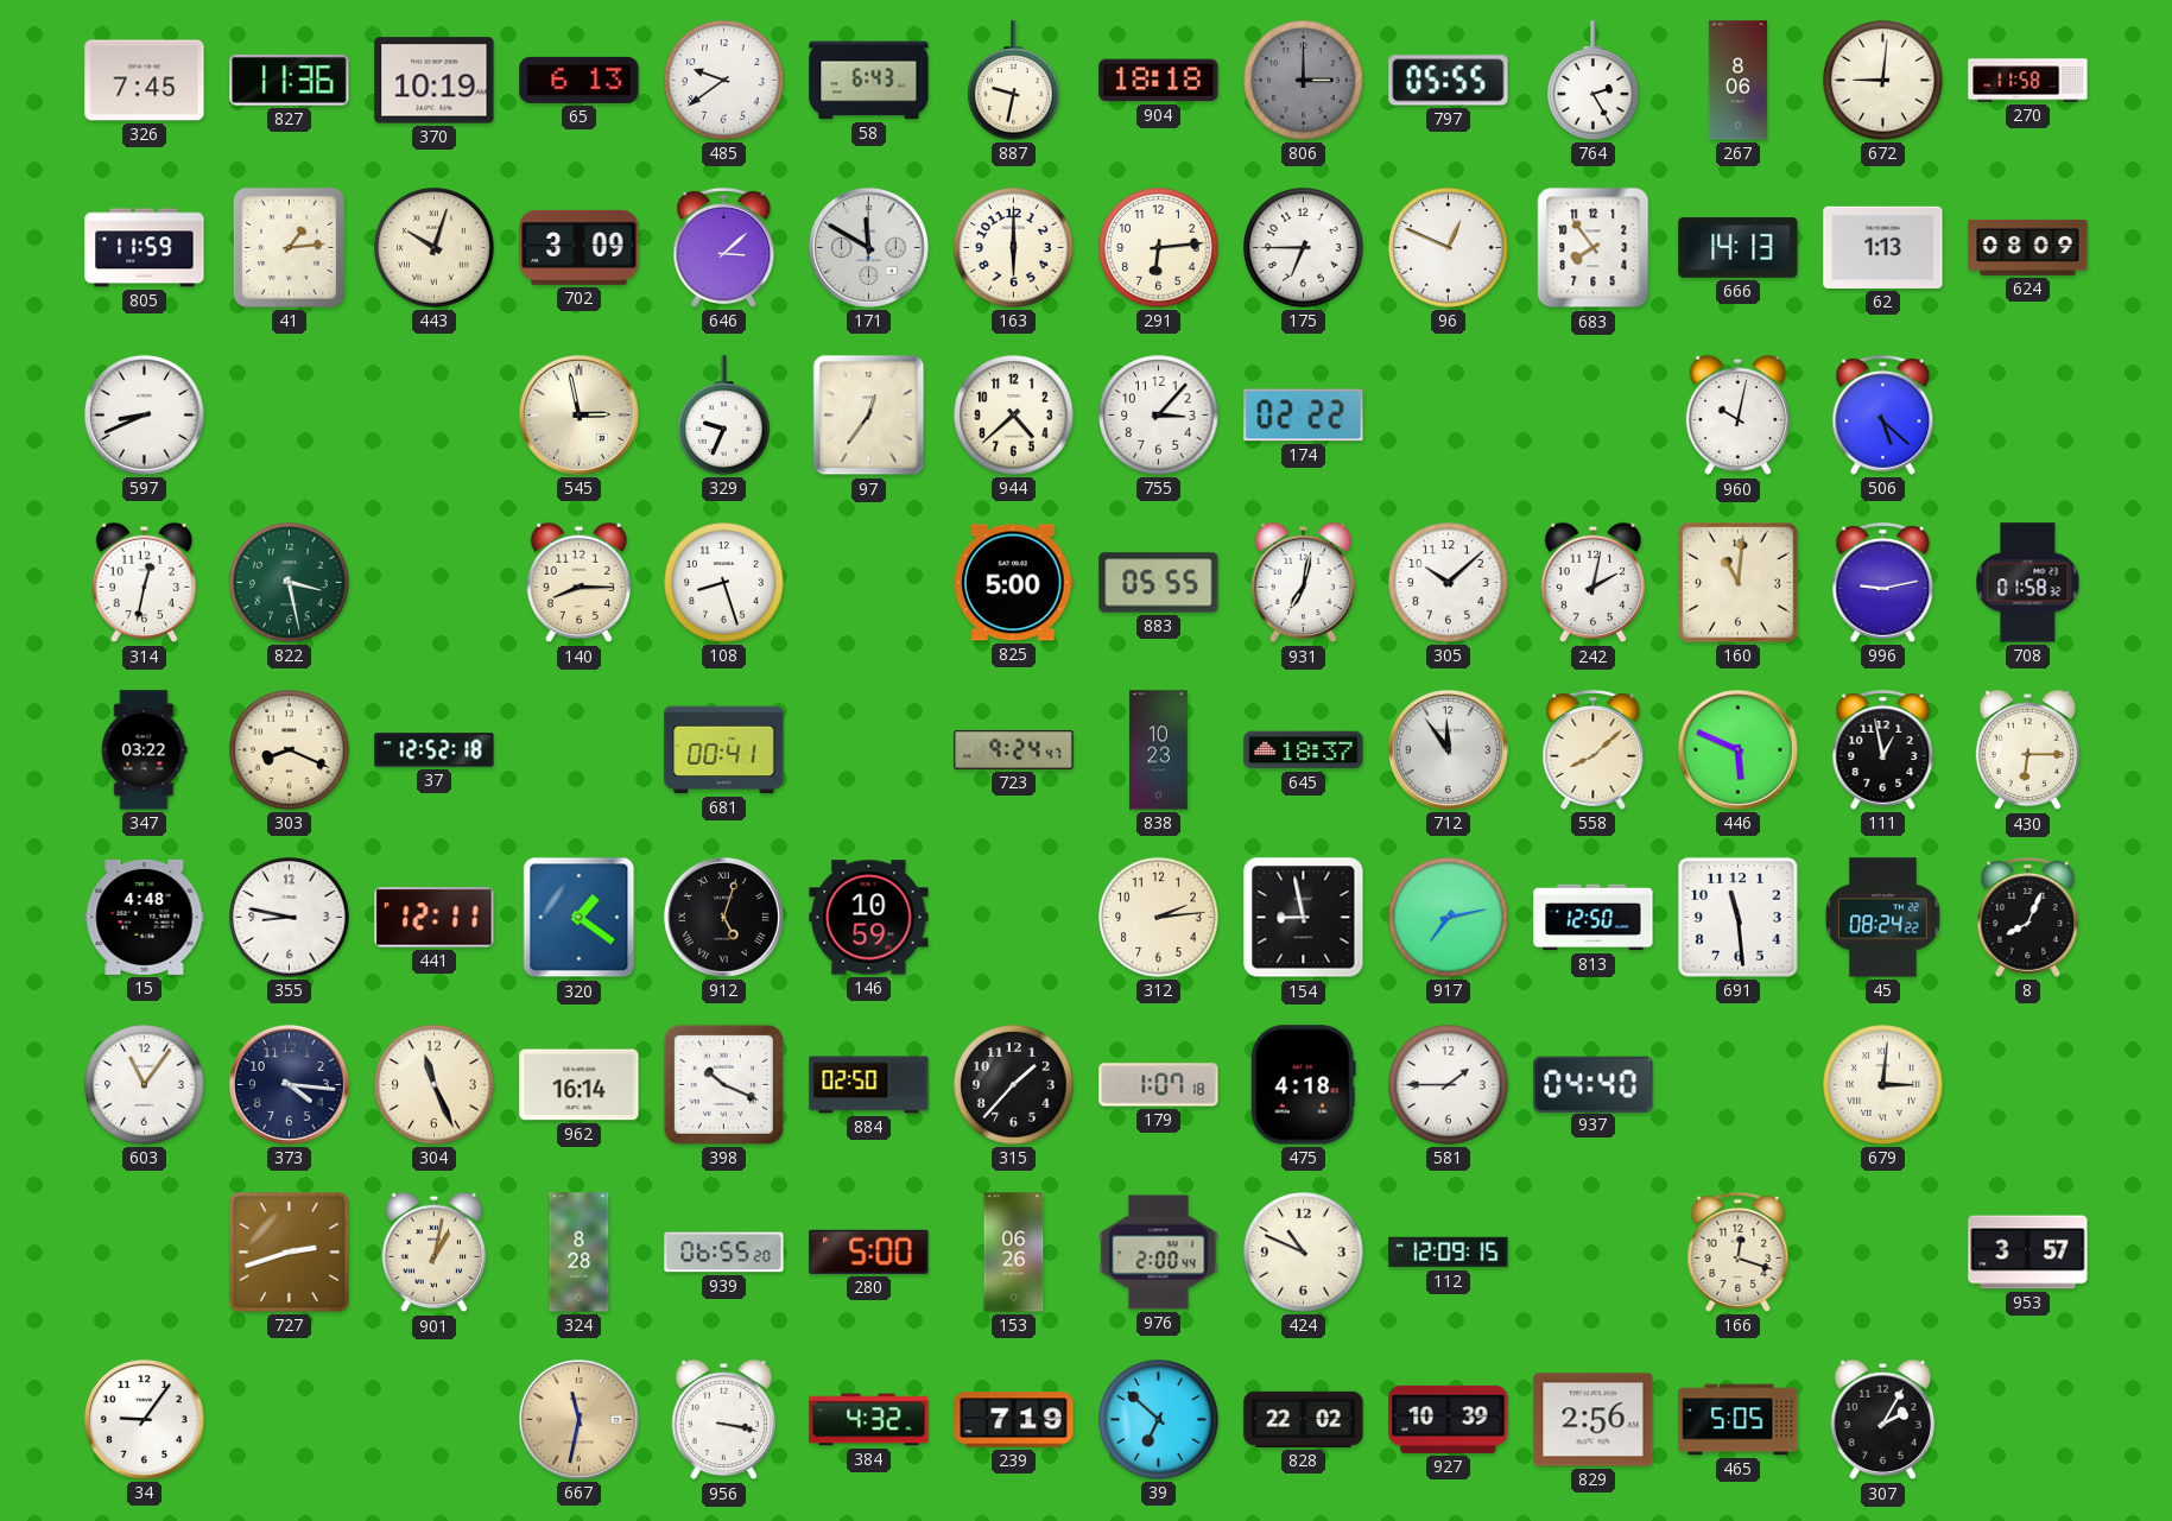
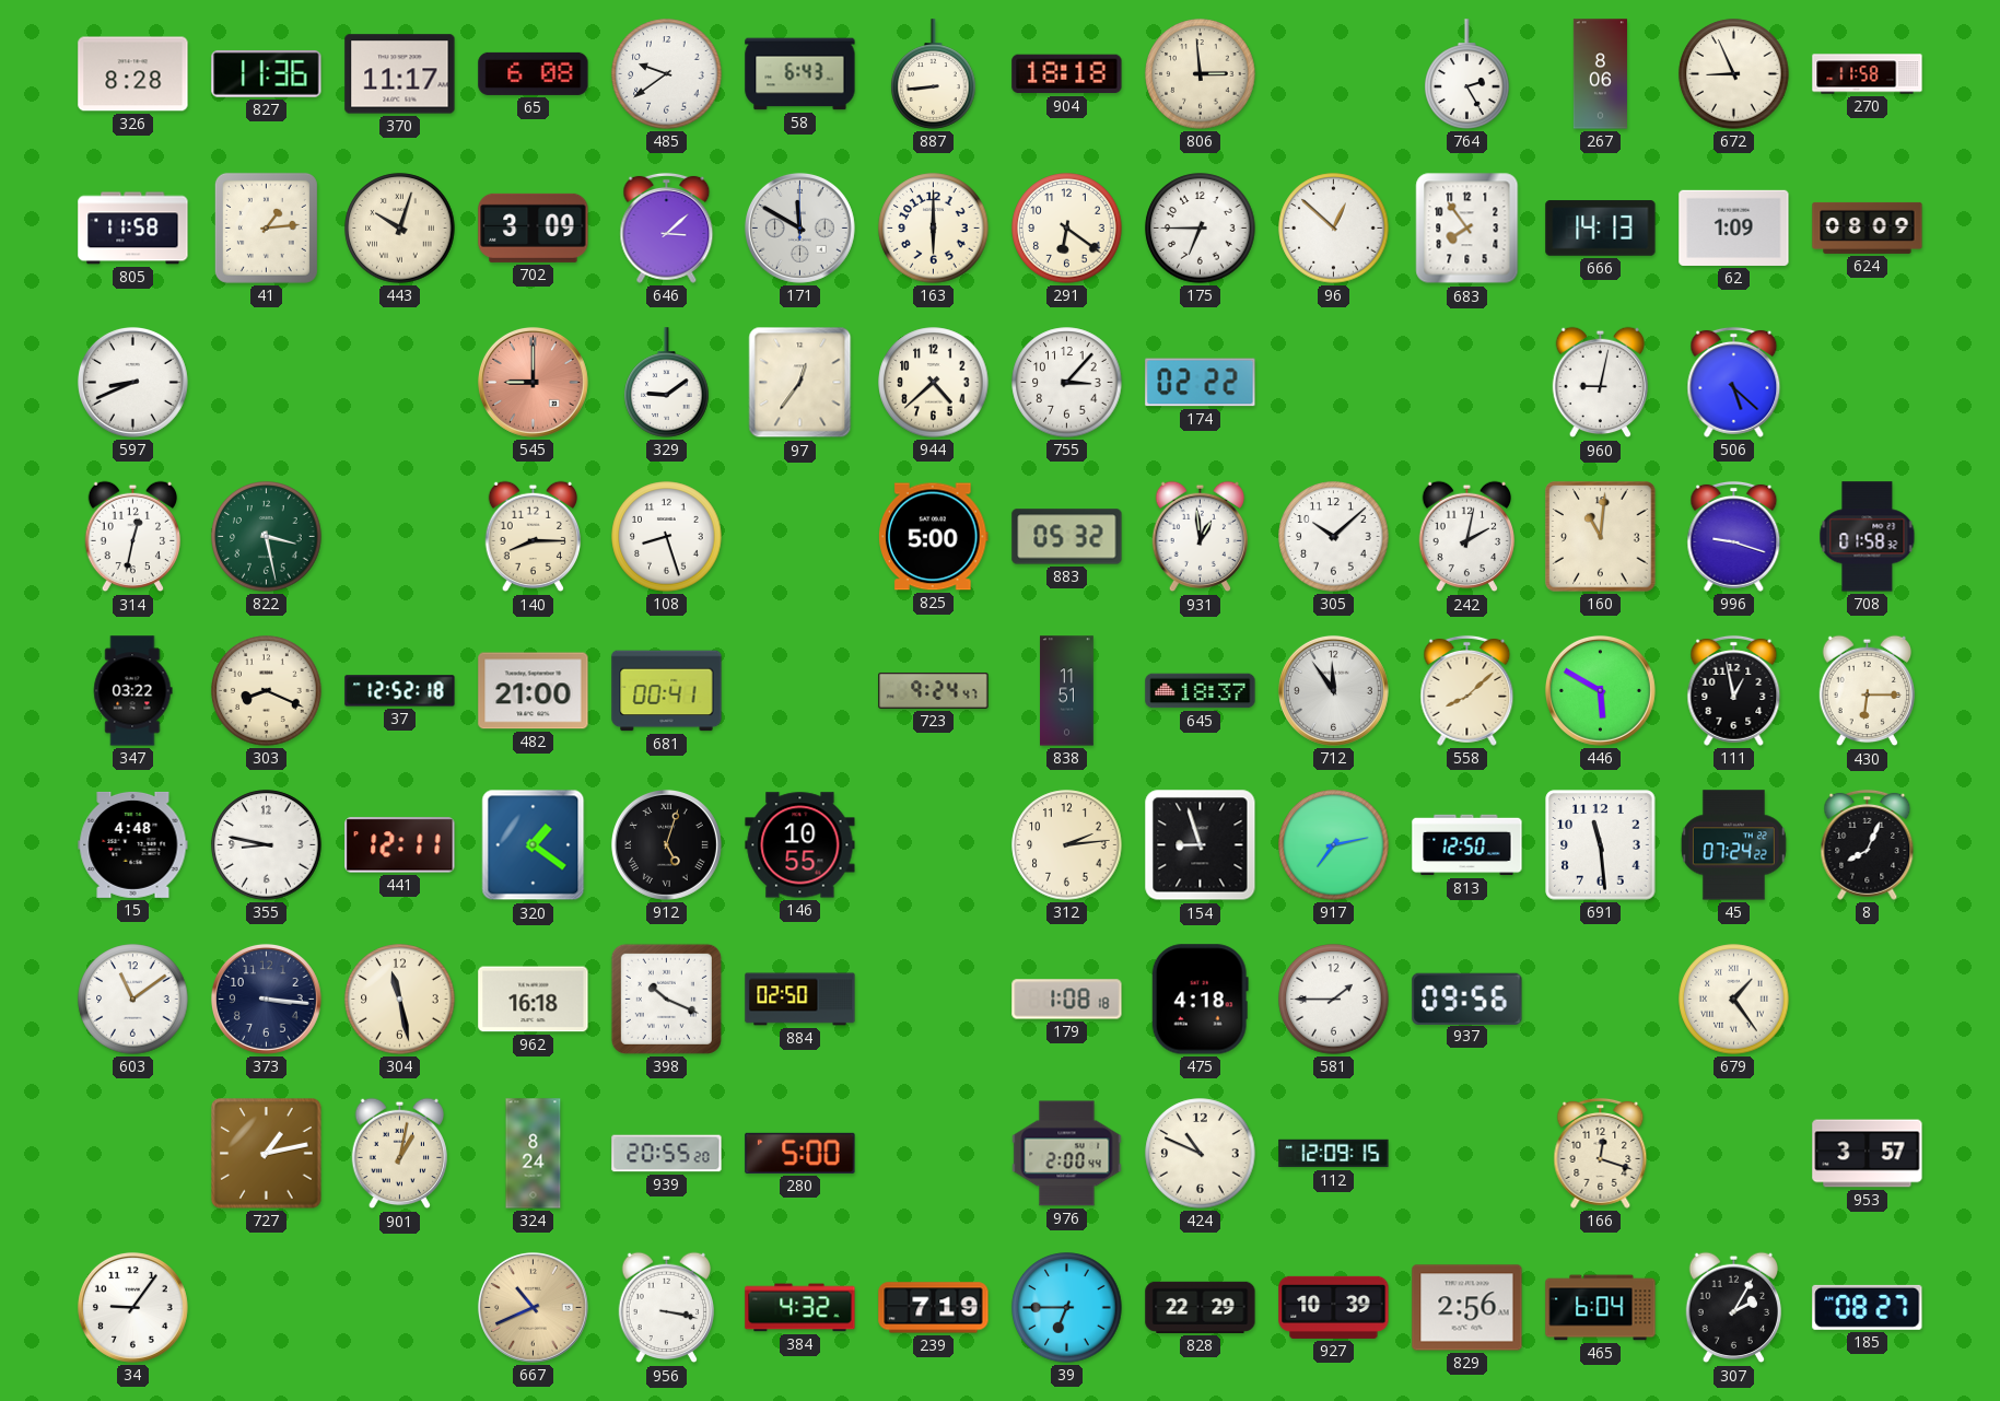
326: 7:45 -> 8:28 (133, 74)
370: 10:19 -> 11:17 (400, 74)
65: 6:13 -> 6:08 (534, 73)
887: 9:32 -> 8:44 (934, 74)
806: 3:00 -> 2:59 (1201, 74)
806 dial: grey -> cream (1201, 74)
797: 05:55 -> none (1449, 81)
672: 9:01 -> 8:56 (1734, 74)
805: 11:59 -> 11:58 (133, 229)
291: 6:14 -> 6:21 (1067, 229)
96: 12:49 -> 12:52 (1334, 229)
62: 1:13 -> 1:09 (1734, 227)
545: 2:58 -> 9:00 (533, 382)
545 dial: cream -> salmon (533, 382)
329: 9:34 -> 9:09 (667, 383)
960: 10:02 -> 9:02 (1600, 383)
883: 05:55 -> 05:32 (1067, 537)
931: 7:02 -> 12:59 (1200, 537)
996: 9:13 -> 9:18 (1734, 536)
482: none -> 21:00 (534, 691)
838: 10:23 -> 11:51 (1067, 691)
446: 5:49 -> 5:50 (1600, 690)
146: 10:59 -> 10:55 (800, 845)
154: 8:58 -> 8:57 (1201, 845)
45: 08:24 -> 07:24 (1733, 845)
603: 11:06 -> 11:09 (133, 1000)
373: 4:16 -> 3:16 (266, 999)
304: 11:26 -> 11:28 (400, 1000)
962: 16:14 -> 16:18 (534, 1000)
315: 1:37 -> none (1014, 1085)
179: 1:07 -> 1:08 (1067, 1000)
937: 04:40 -> 09:56 (1467, 999)
679: 3:01 -> 1:24 (1734, 1000)
727: 2:42 -> 1:13 (267, 1154)
324: 8:28 -> 8:24 (534, 1154)
939: 06:55 -> 20:55 (667, 1154)
153: 06:26 -> none (1014, 1253)
667: 11:32 -> 10:41 (533, 1307)
39: 6:52 -> 6:45 (1067, 1308)
828: 22:02 -> 22:29 (1201, 1307)
465: 5:05 -> 6:04 (1601, 1308)
185: none -> 08:27 (1868, 1307)
